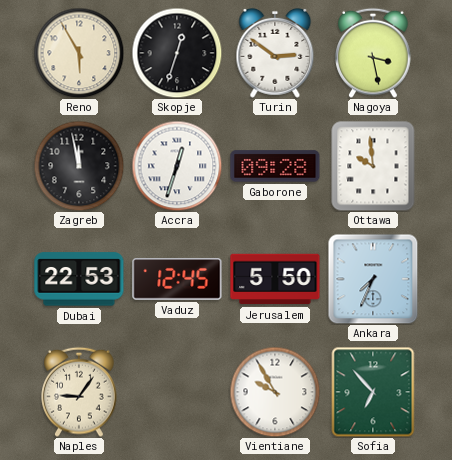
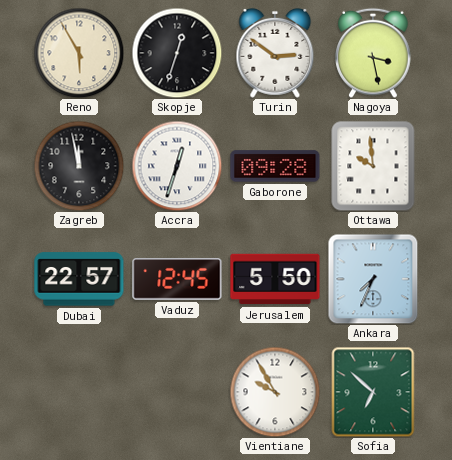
Dubai: 22:53 -> 22:57 (79, 279)
Naples: 9:06 -> none (79, 392)
Sofia: 6:53 -> 6:52 (373, 392)
